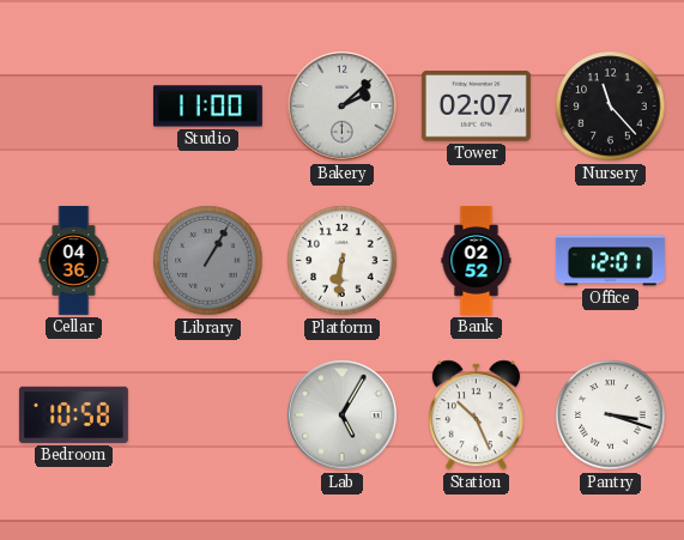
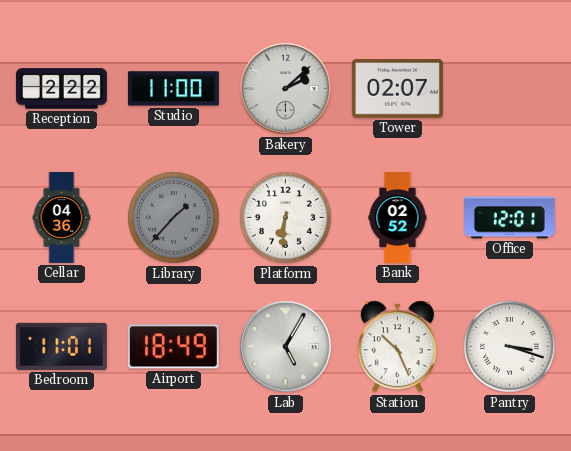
Reception: none -> 2:22 (61, 89)
Nursery: 11:23 -> none (611, 107)
Library: 1:05 -> 1:37 (174, 218)
Bedroom: 10:58 -> 11:01 (61, 346)
Airport: none -> 18:49 (173, 347)
